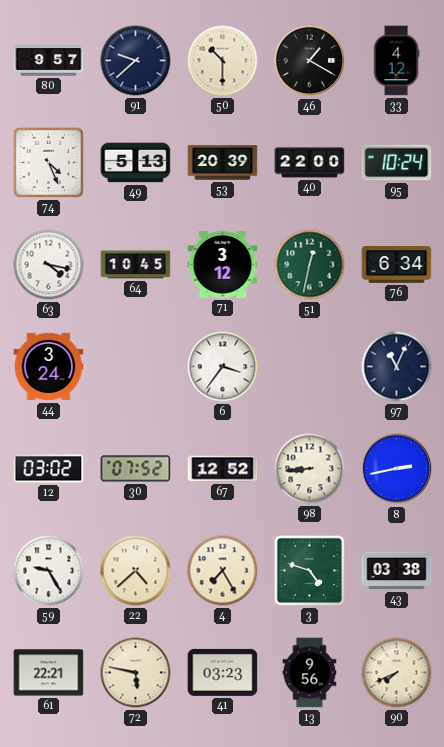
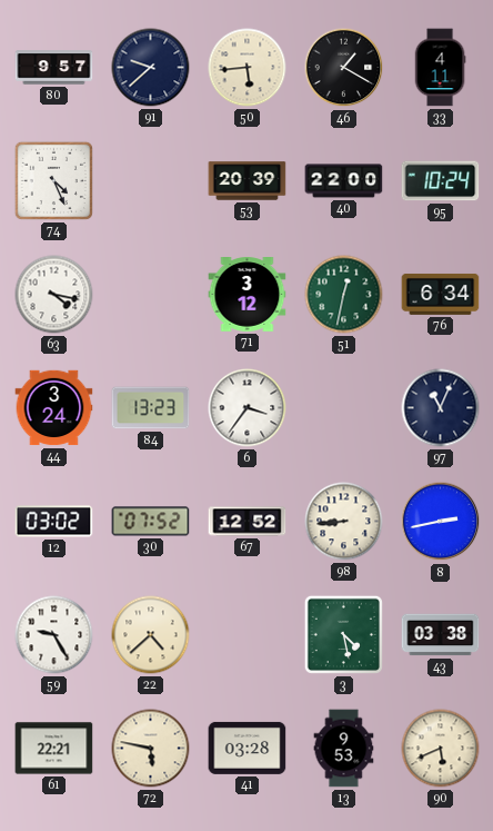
50: 10:30 -> 5:44 (248, 68)
33: 4:12 -> 4:11 (440, 68)
49: 5:13 -> none (136, 163)
64: 10:45 -> none (136, 265)
84: none -> 13:23 (151, 408)
4: 7:25 -> none (223, 571)
3: 4:48 -> 4:28 (343, 634)
41: 03:23 -> 03:28 (248, 748)
13: 9:56 -> 9:53 (344, 749)
90: 7:41 -> 5:41 (441, 749)
